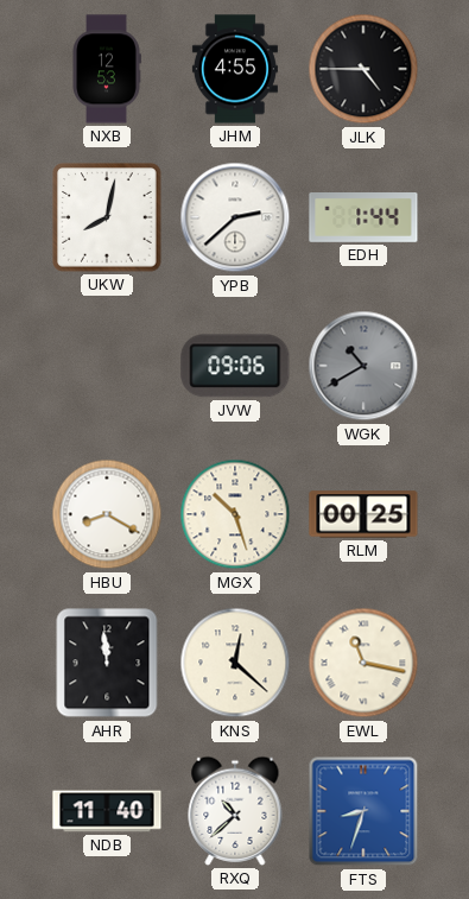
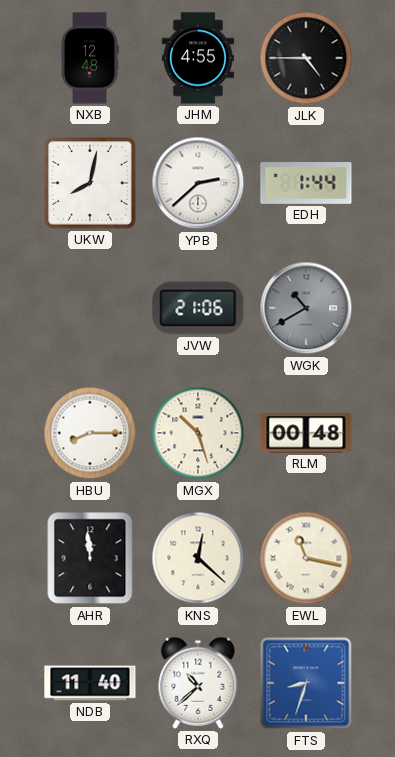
NXB: 12:53 -> 12:48 (90, 58)
JVW: 09:06 -> 21:06 (198, 308)
HBU: 8:20 -> 8:15 (90, 433)
RLM: 00:25 -> 00:48 (306, 433)
